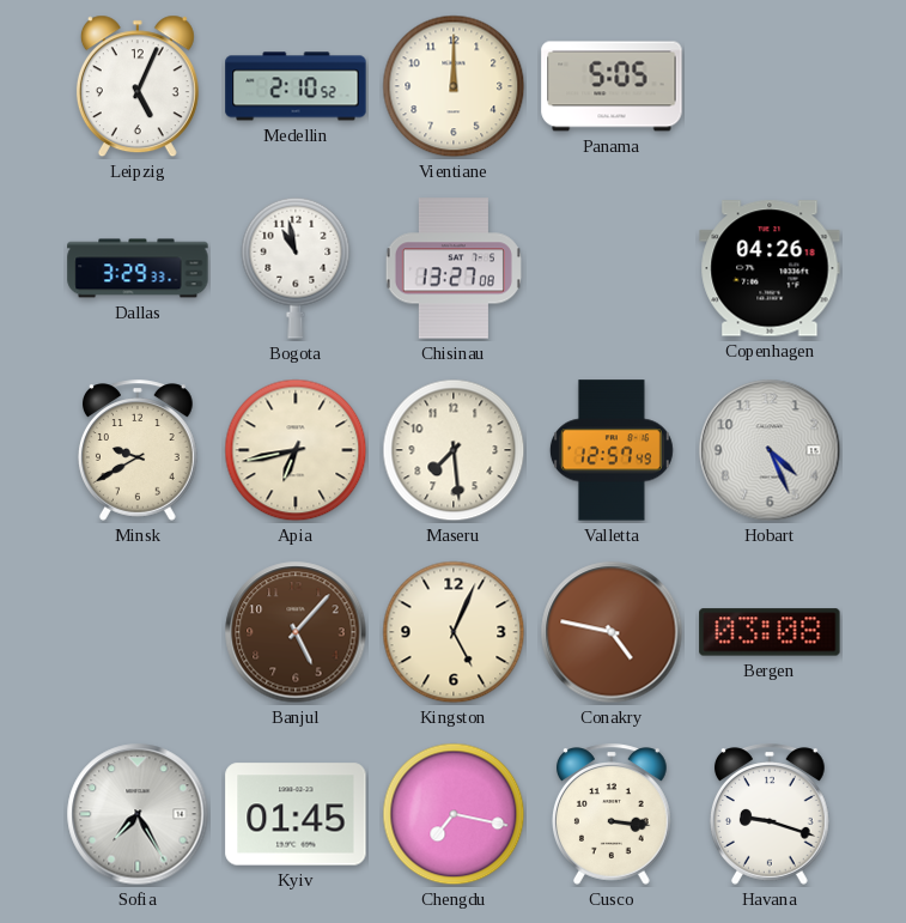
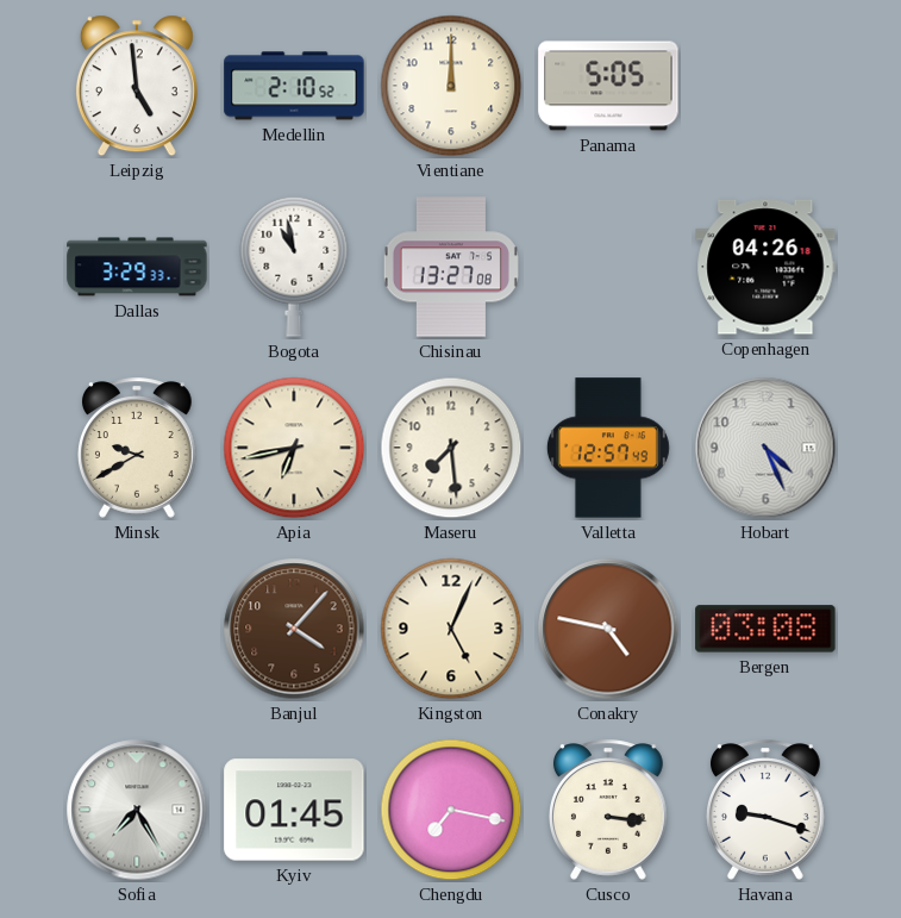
Leipzig: 5:04 -> 4:59 (137, 86)
Banjul: 5:07 -> 4:07 (294, 629)
